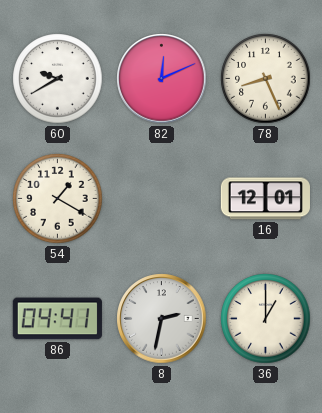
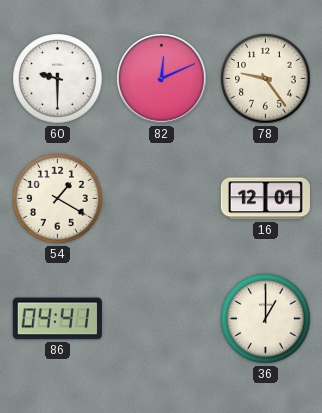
60: 9:40 -> 9:30 (58, 79)
78: 8:26 -> 9:24 (266, 79)
8: 2:32 -> none (162, 319)
